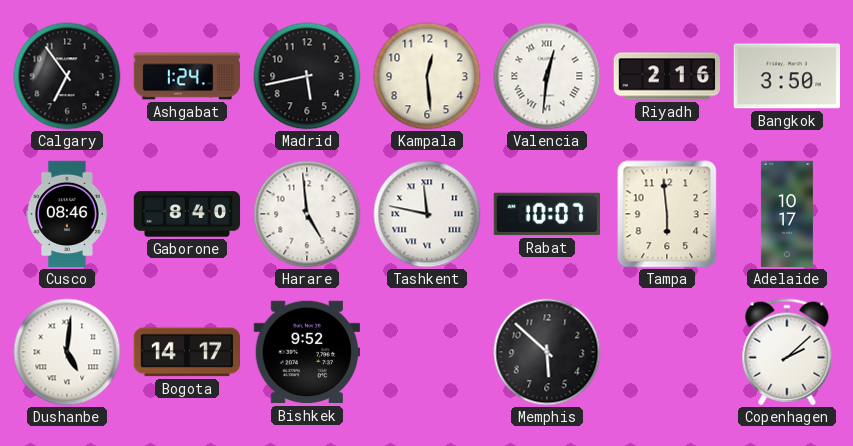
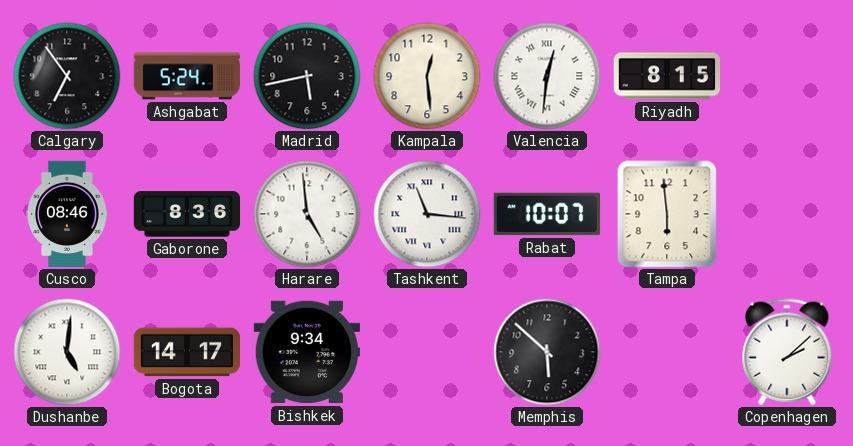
Ashgabat: 1:24 -> 5:24 (187, 76)
Riyadh: 2:16 -> 8:15 (667, 76)
Bangkok: 3:50 -> none (786, 76)
Gaborone: 8:40 -> 8:36 (187, 214)
Tashkent: 11:47 -> 11:16 (427, 214)
Adelaide: 10:17 -> none (787, 214)
Bishkek: 9:52 -> 9:34 (306, 352)
